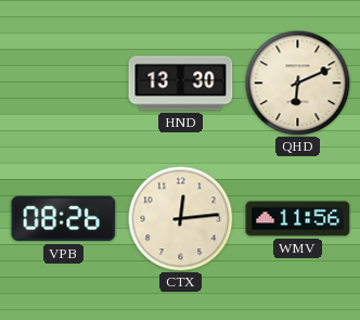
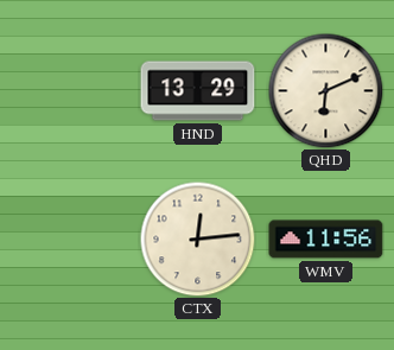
HND: 13:30 -> 13:29 (198, 91)
VPB: 08:26 -> none (64, 219)
